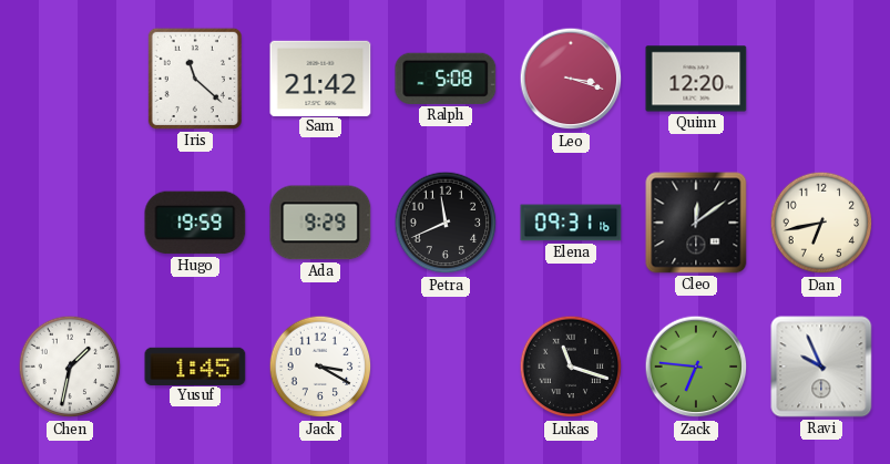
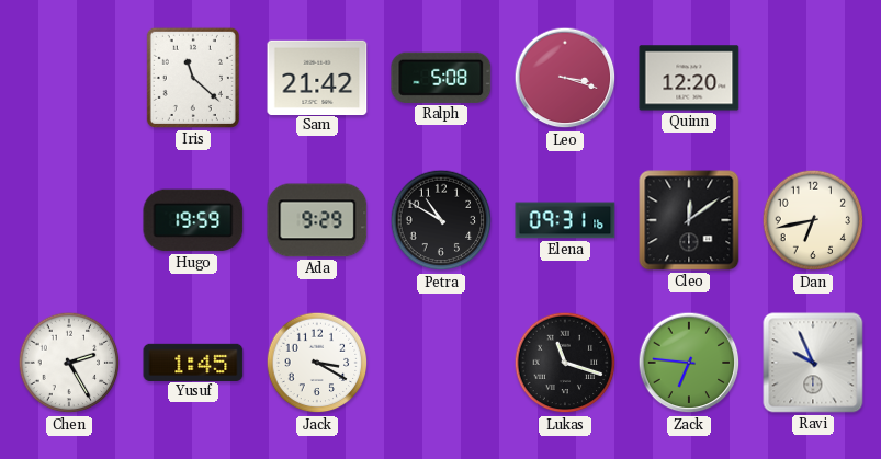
Petra: 11:41 -> 10:50 (441, 220)
Chen: 1:32 -> 2:25 (69, 363)
